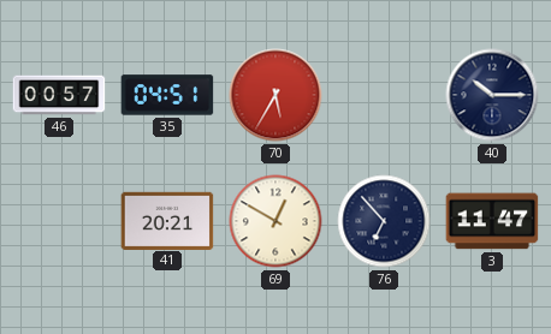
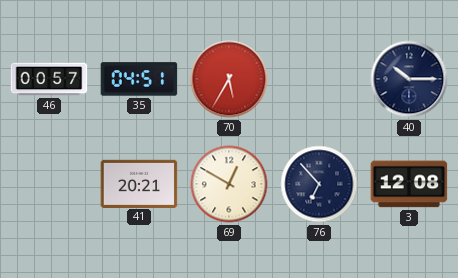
3: 11:47 -> 12:08 (409, 184)
